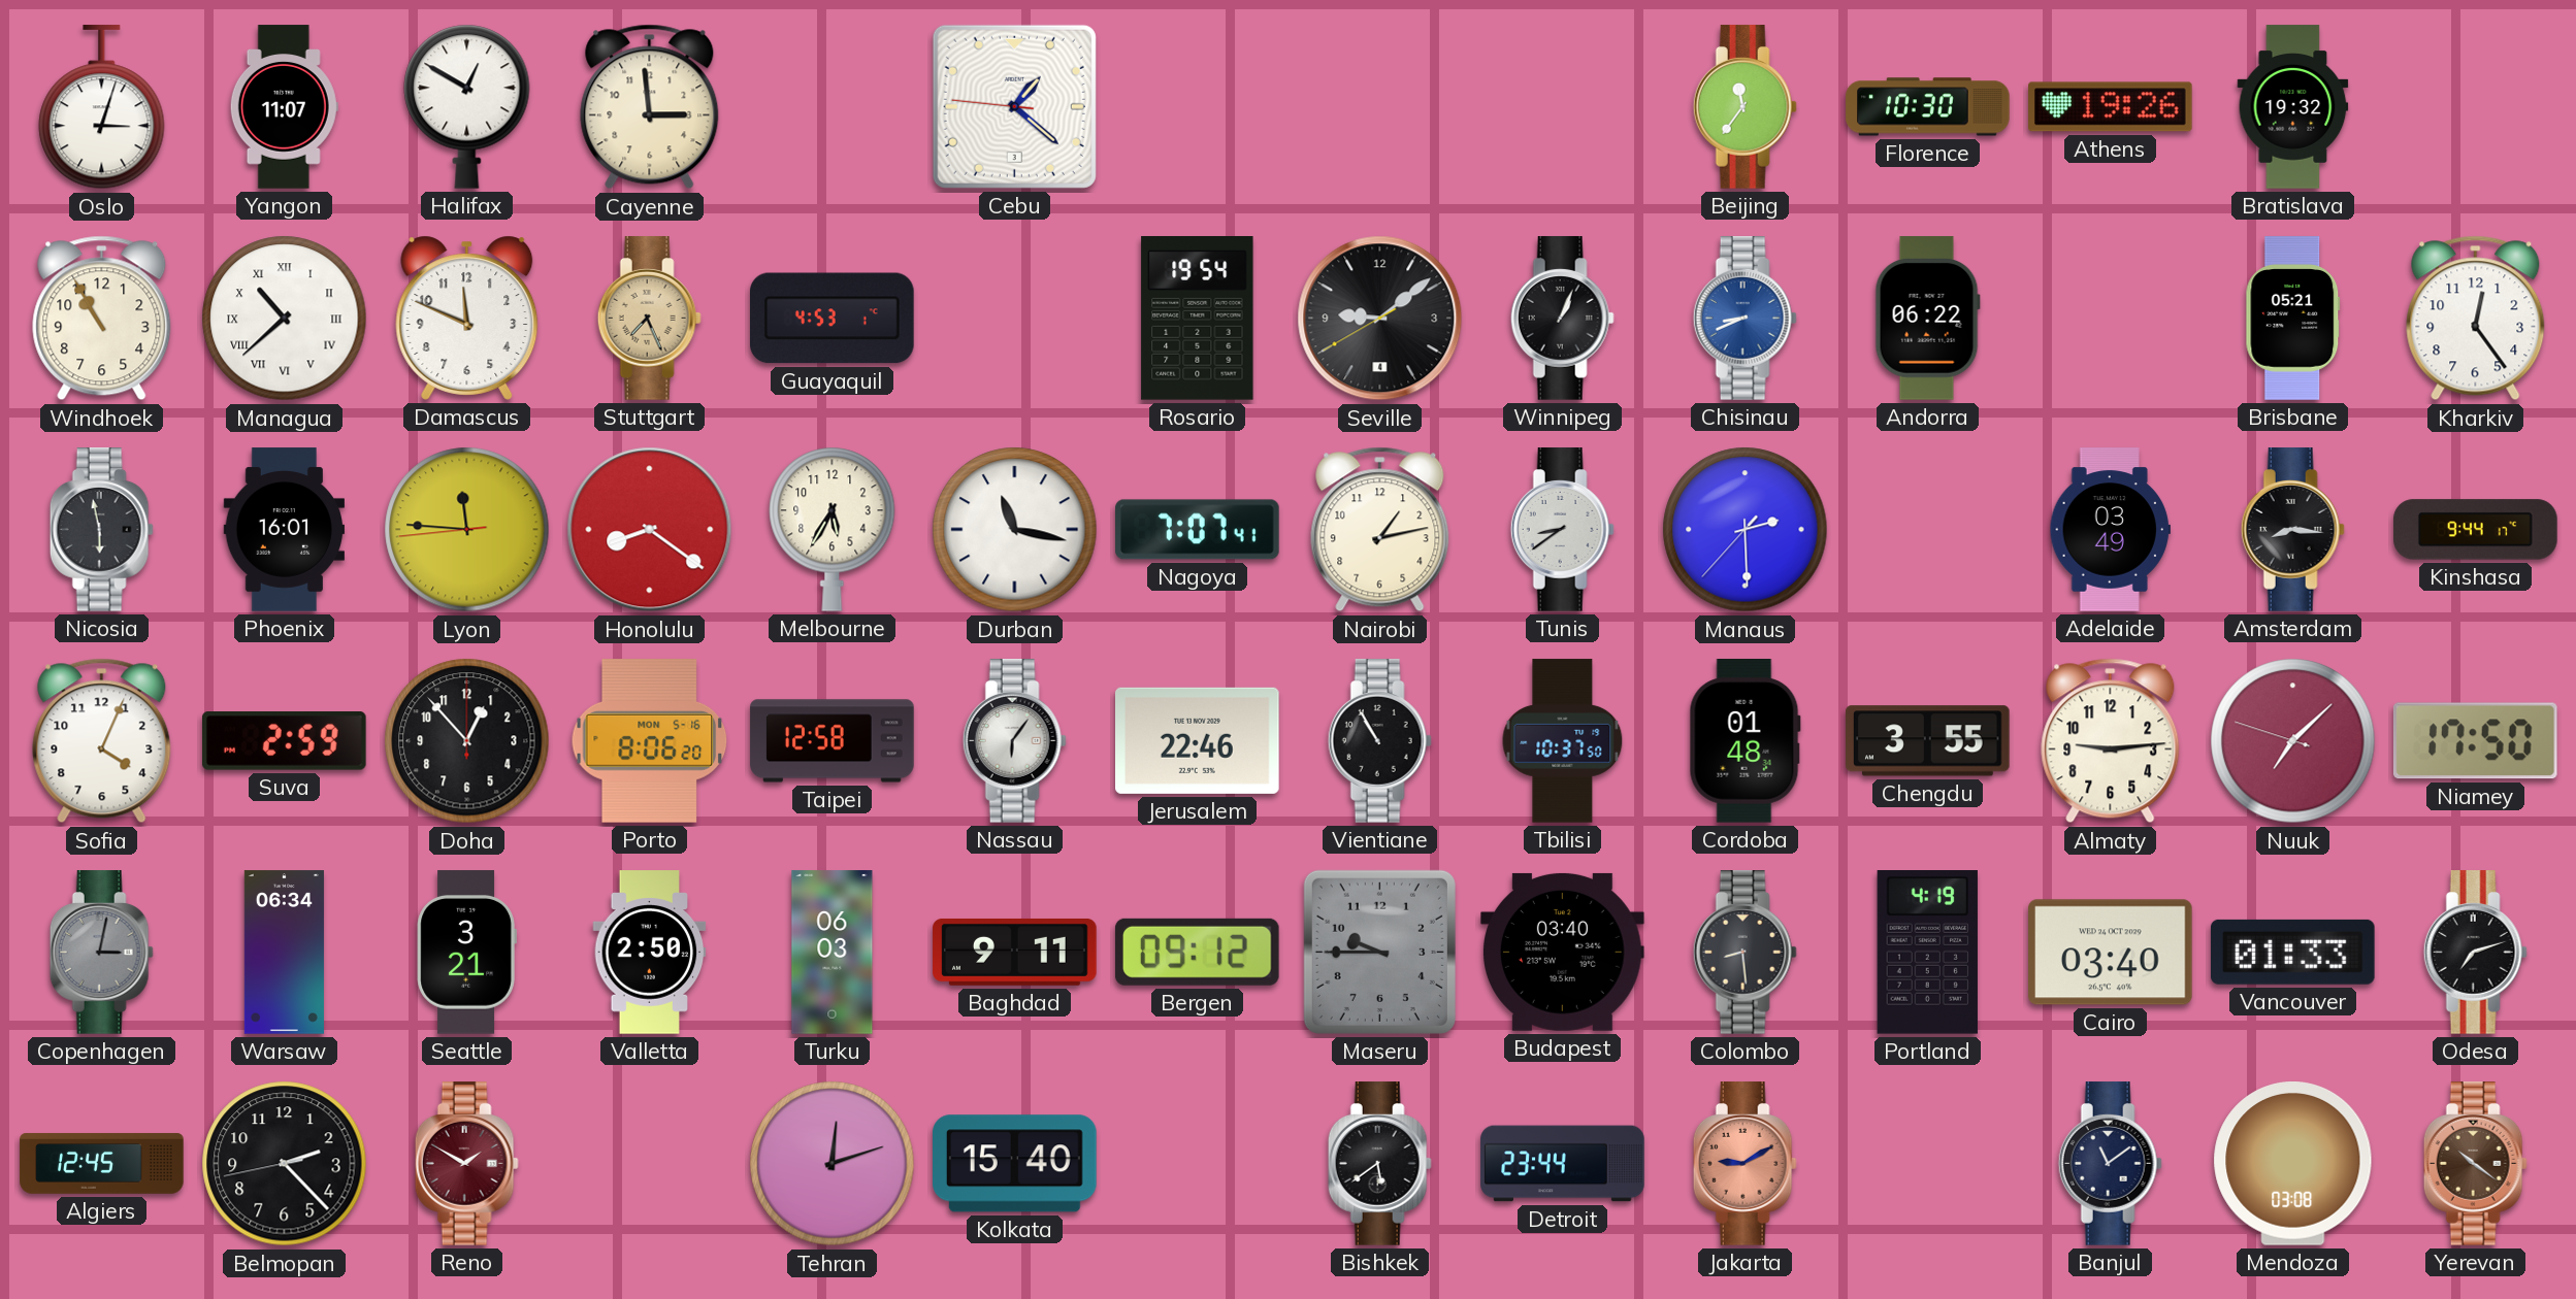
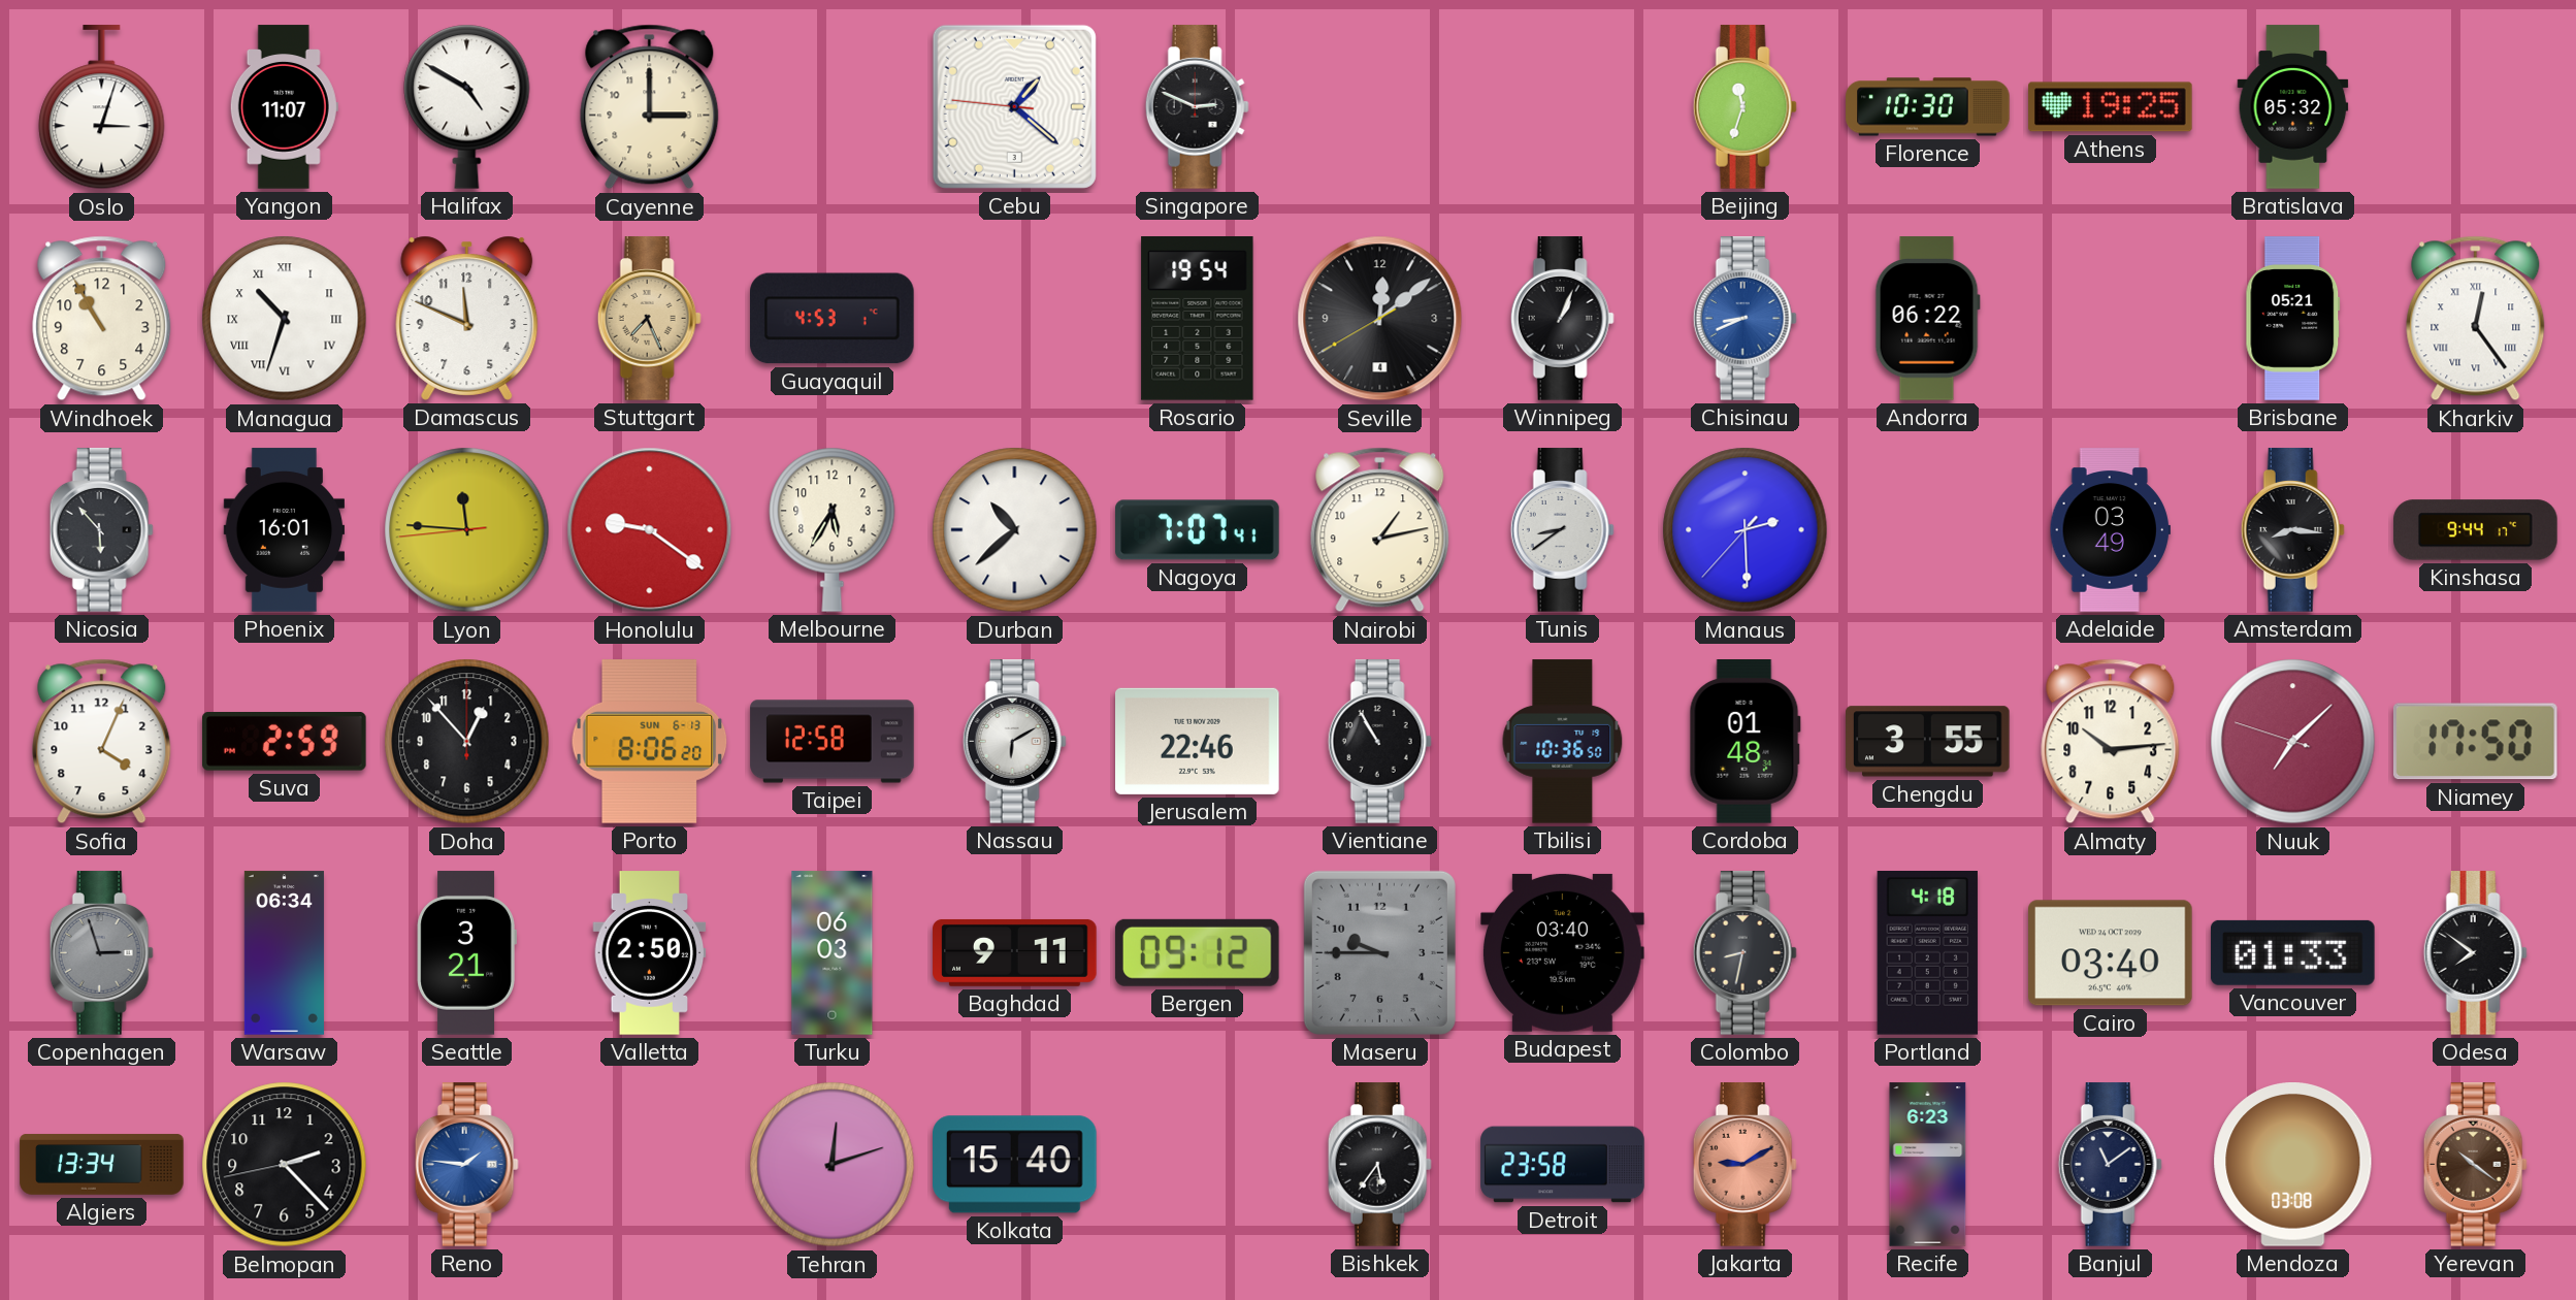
Halifax: 12:50 -> 4:50 (467, 106)
Cayenne: 2:59 -> 3:00 (650, 107)
Singapore: none -> 2:49 (1197, 107)
Beijing: 11:36 -> 11:33 (1744, 107)
Athens: 19:26 -> 19:25 (2111, 107)
Bratislava: 19:32 -> 05:32 (2293, 107)
Managua: 10:38 -> 10:33 (285, 319)
Seville: 9:08 -> 12:08 (1380, 319)
Kharkiv numerals: Arabic -> Roman (2476, 319)
Nicosia: 5:58 -> 5:53 (101, 530)
Honolulu: 8:21 -> 9:21 (650, 530)
Durban: 11:17 -> 10:38 (1015, 530)
Porto date: MON 5-16 -> SUN 6-13 (650, 742)
Nassau: 6:06 -> 6:10 (1014, 742)
Tbilisi: 10:37 -> 10:36 (1563, 742)
Almaty: 9:14 -> 10:14 (2111, 742)
Copenhagen: 3:02 -> 2:57 (101, 953)
Colombo: 8:29 -> 8:32 (1744, 953)
Portland: 4:19 -> 4:18 (1927, 953)
Odesa: 7:12 -> 7:51 (2475, 953)
Algiers: 12:45 -> 13:34 (102, 1165)
Reno: 1:50 -> 1:46 (466, 1165)
Reno dial: burgundy -> blue (466, 1165)
Bishkek: 5:39 -> 5:36 (1379, 1165)
Detroit: 23:44 -> 23:58 (1563, 1165)
Recife: none -> 6:23 (1928, 1165)
